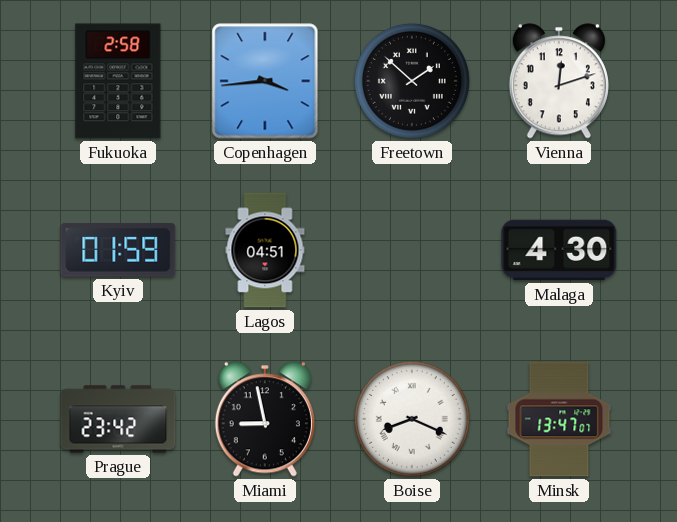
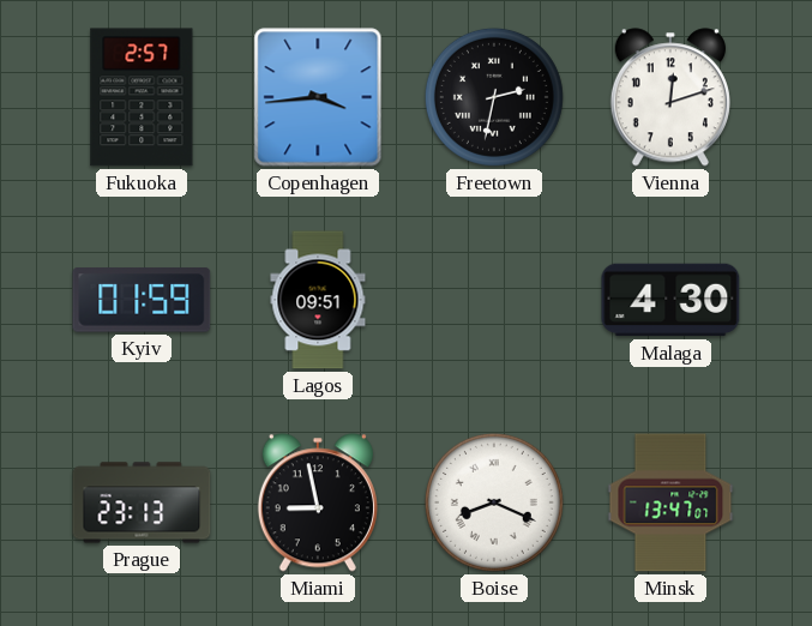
Fukuoka: 2:58 -> 2:57 (142, 97)
Freetown: 1:52 -> 2:32 (494, 97)
Lagos: 04:51 -> 09:51 (318, 300)
Prague: 23:42 -> 23:13 (142, 502)
